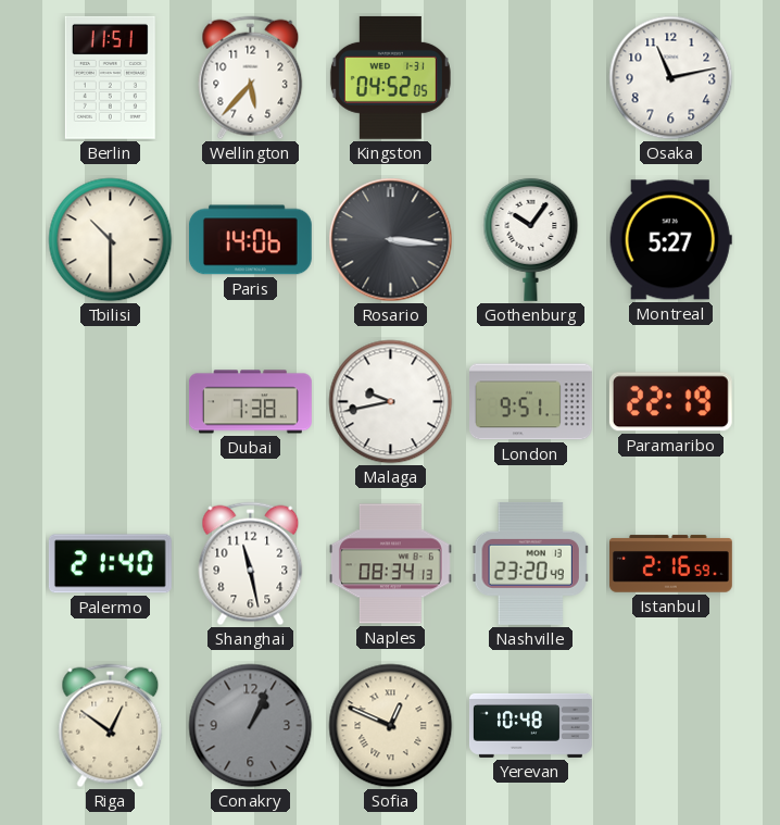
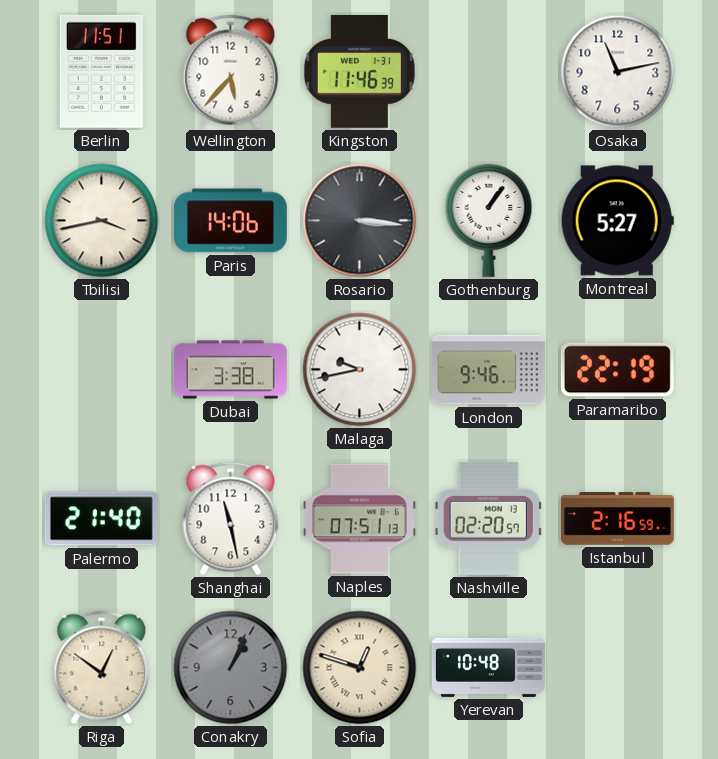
Kingston: 04:52 -> 11:46 (359, 71)
Tbilisi: 10:30 -> 3:43 (102, 221)
Gothenburg: 10:06 -> 1:06 (489, 220)
Dubai: 7:38 -> 3:38 (230, 370)
London: 9:51 -> 9:46 (489, 370)
Naples: 08:34 -> 07:51 (359, 519)
Nashville: 23:20 -> 02:20 (488, 518)
Sofia: 12:49 -> 12:48 (360, 668)
